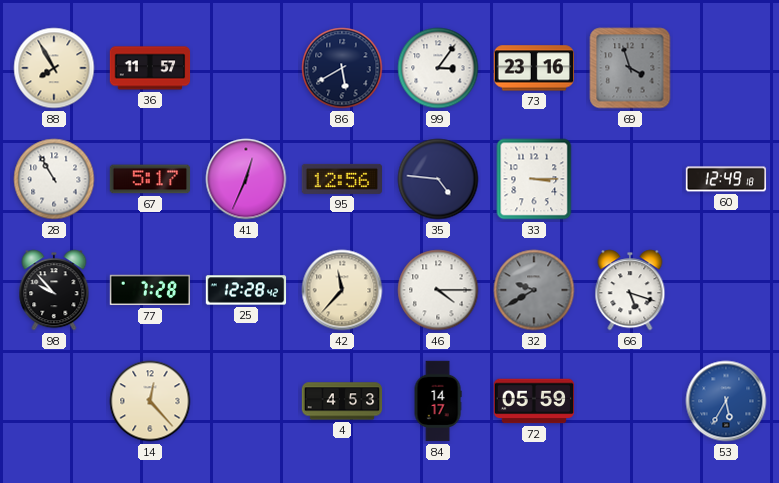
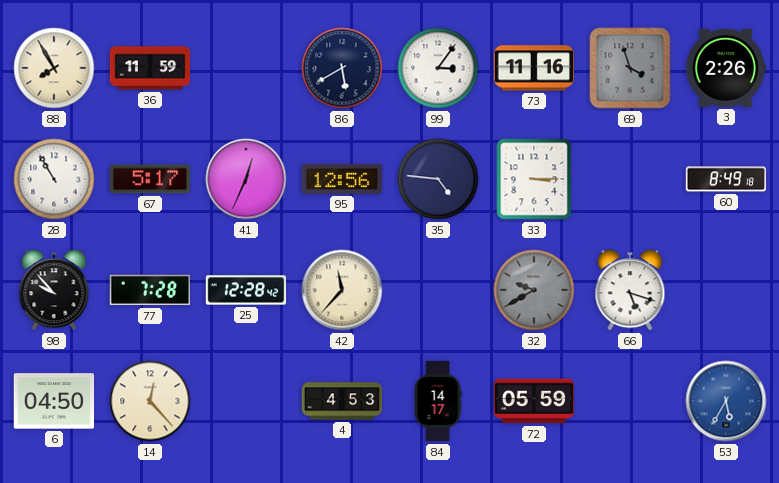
36: 11:57 -> 11:59 (150, 68)
73: 23:16 -> 11:16 (533, 68)
3: none -> 2:26 (726, 68)
60: 12:49 -> 8:49 (726, 179)
46: 4:15 -> none (438, 290)
6: none -> 04:50 (54, 401)
